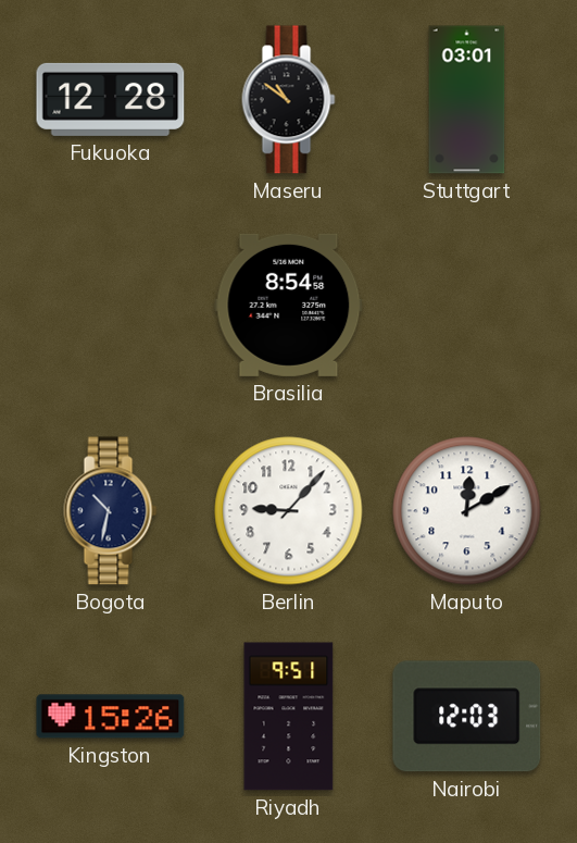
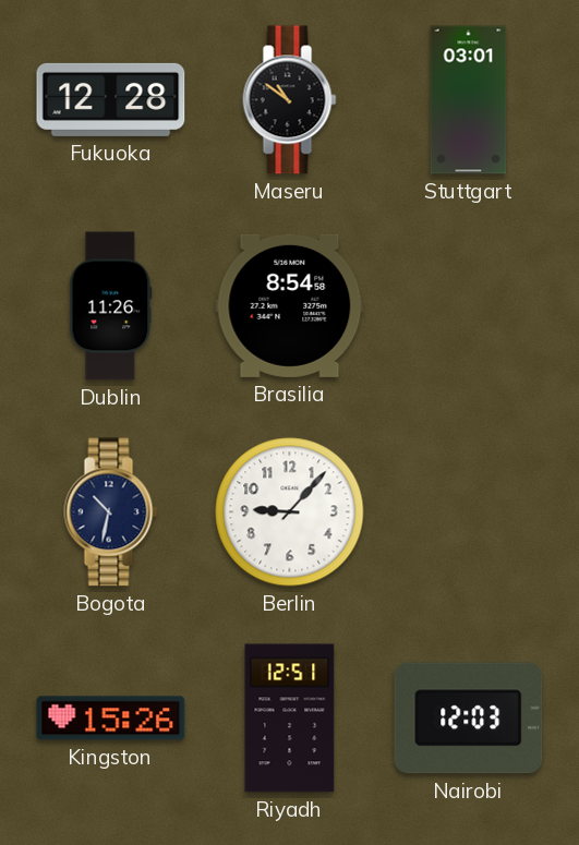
Dublin: none -> 11:26 (111, 306)
Maputo: 12:10 -> none (467, 511)
Riyadh: 9:51 -> 12:51 (290, 719)
